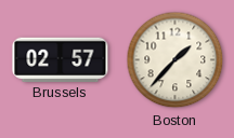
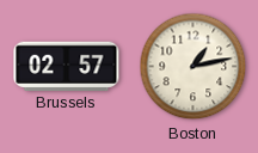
Boston: 1:37 -> 1:13 (193, 67)
